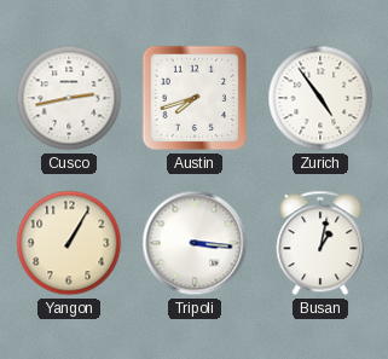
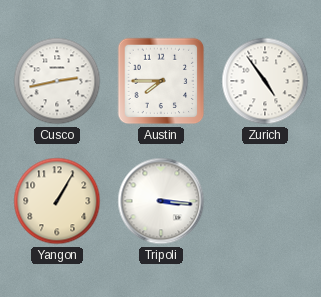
Austin: 7:42 -> 7:45 (161, 81)
Busan: 1:02 -> none (320, 243)
